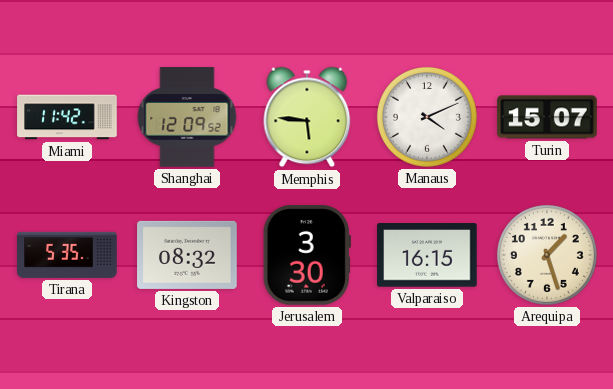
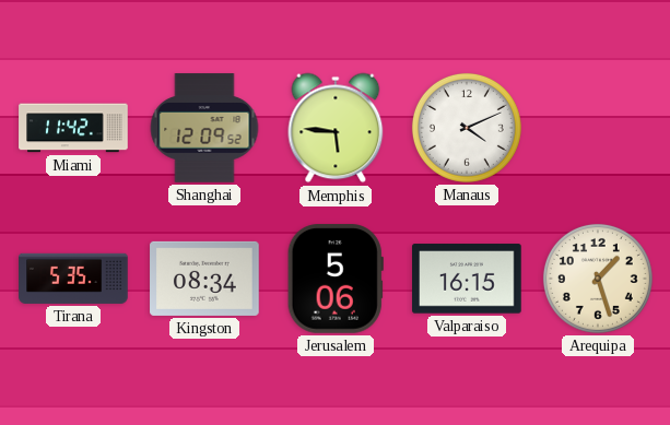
Turin: 15:07 -> none (547, 117)
Kingston: 08:32 -> 08:34 (204, 279)
Jerusalem: 3:30 -> 5:06 (336, 279)
